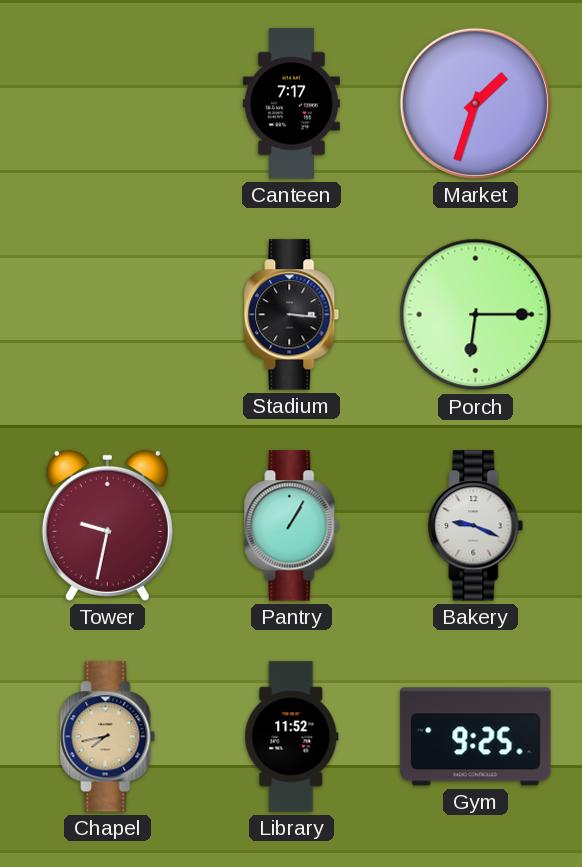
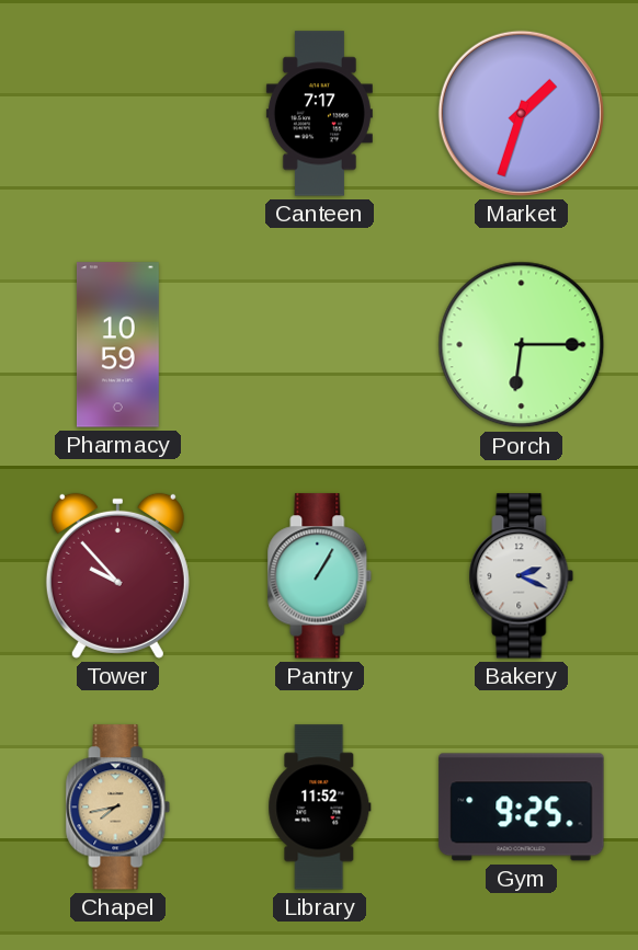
Pharmacy: none -> 10:59 (117, 345)
Stadium: 3:16 -> none (292, 315)
Tower: 9:32 -> 9:53 (117, 575)
Bakery: 9:19 -> 2:19 (522, 576)
